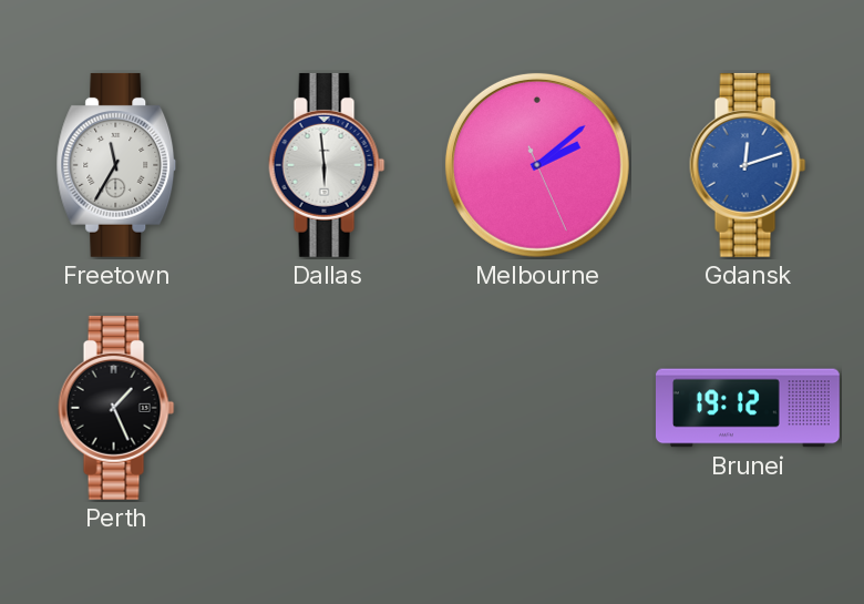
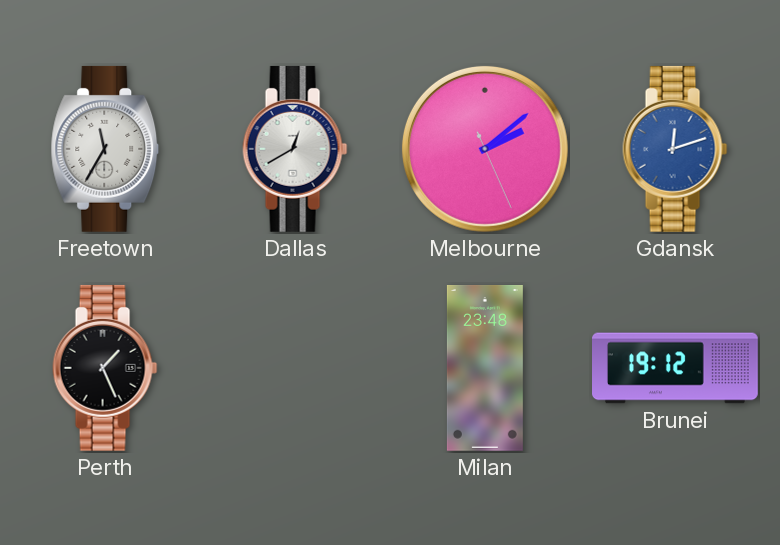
Dallas: 5:59 -> 12:40 (295, 149)
Milan: none -> 23:48 (485, 369)
